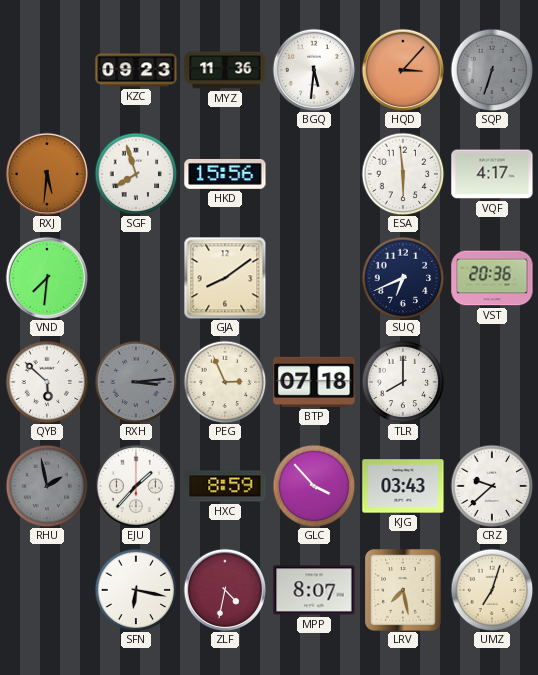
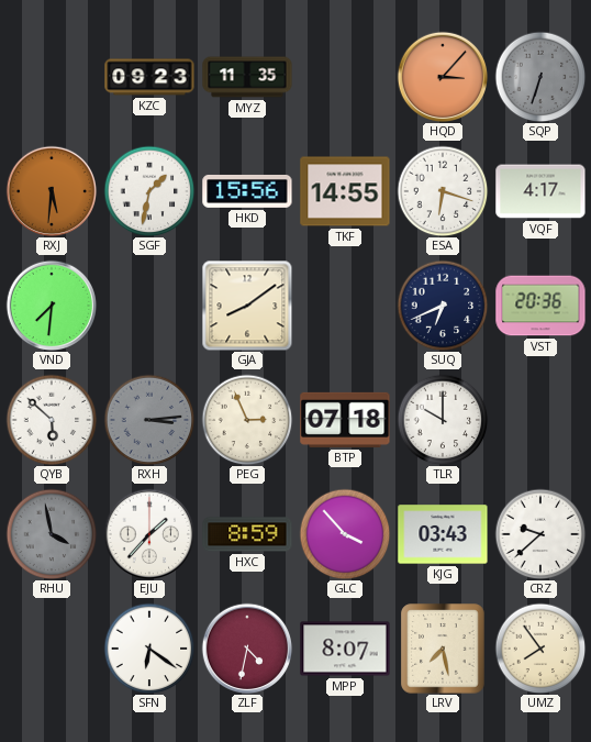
MYZ: 11:36 -> 11:35 (247, 77)
BGQ: 5:31 -> none (314, 70)
SGF: 7:57 -> 1:32 (149, 191)
TKF: none -> 14:55 (345, 191)
ESA: 5:59 -> 6:18 (443, 191)
TLR: 8:00 -> 10:00 (443, 420)
RHU: 1:58 -> 3:58 (52, 534)
SFN: 6:17 -> 6:21 (149, 649)
UMZ: 7:03 -> 7:54 (540, 649)
